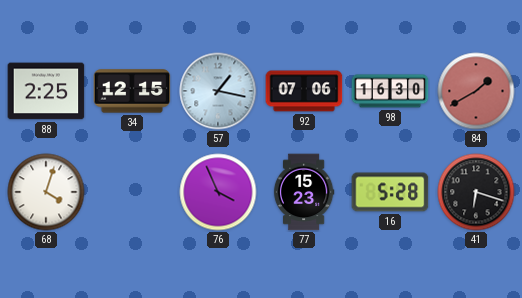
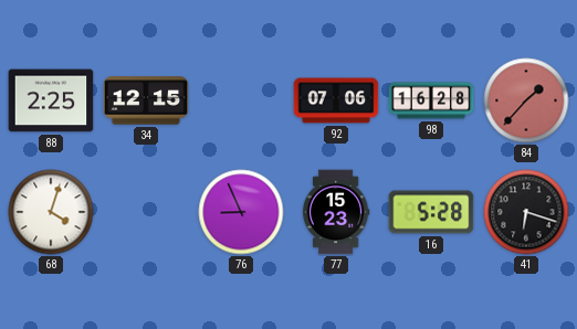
57: 1:17 -> none (218, 91)
98: 16:30 -> 16:28 (431, 100)
84: 1:40 -> 1:37 (526, 100)
76: 3:56 -> 8:56 (241, 212)
